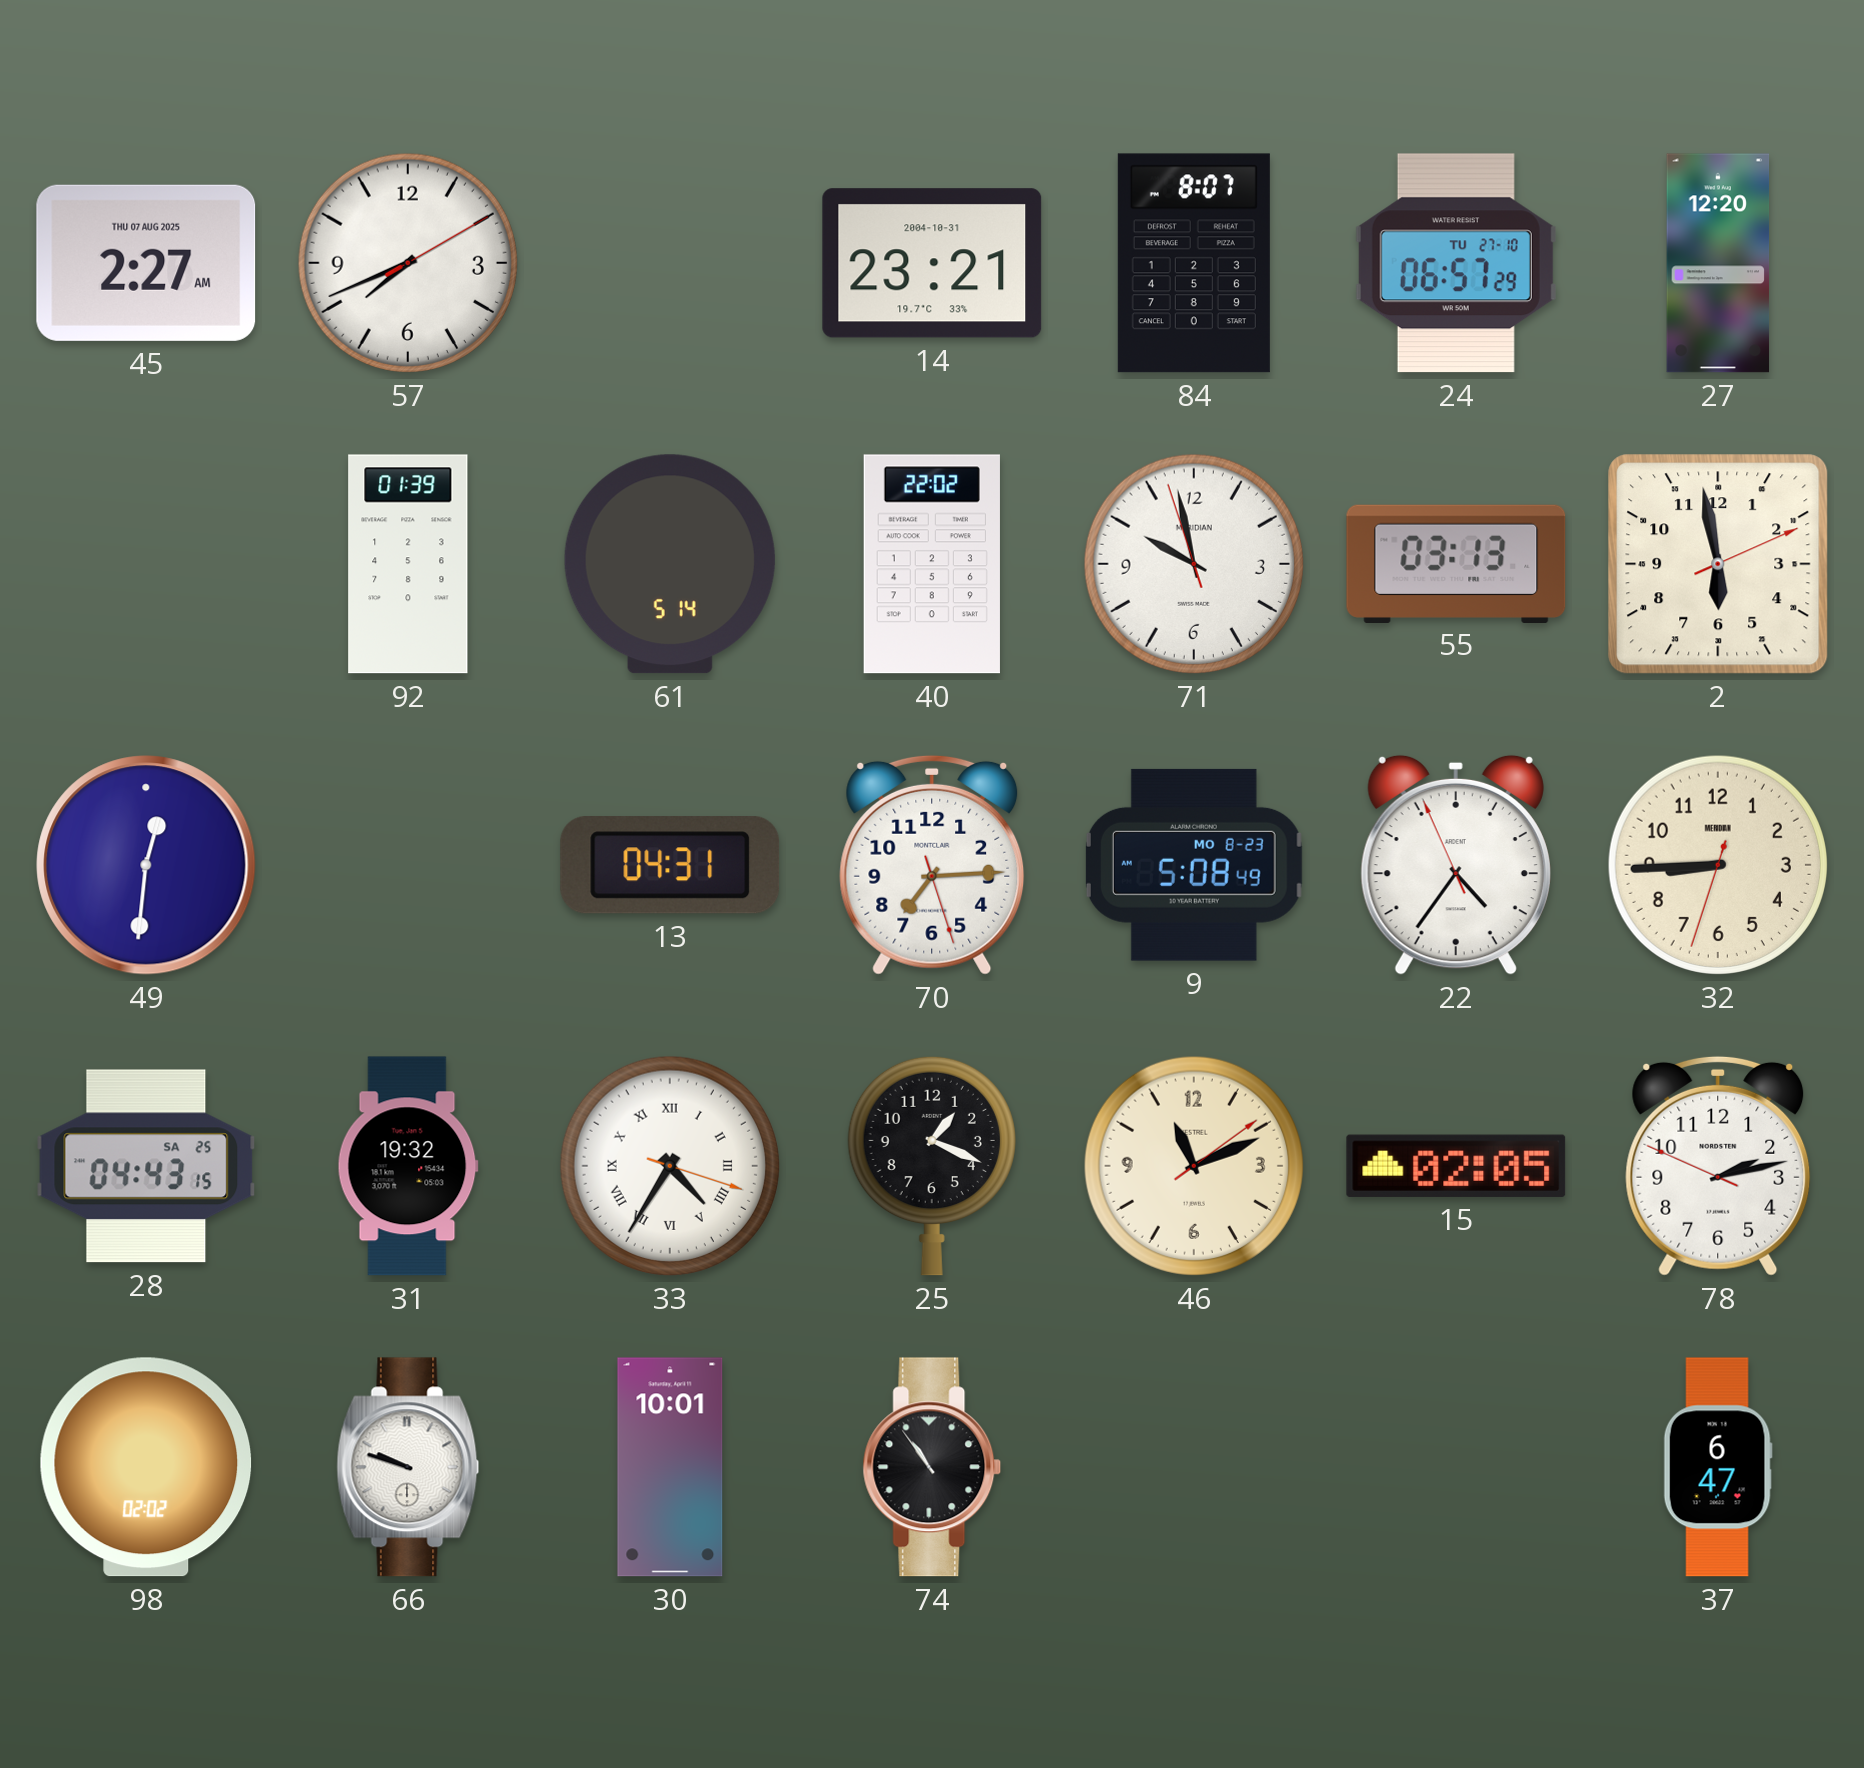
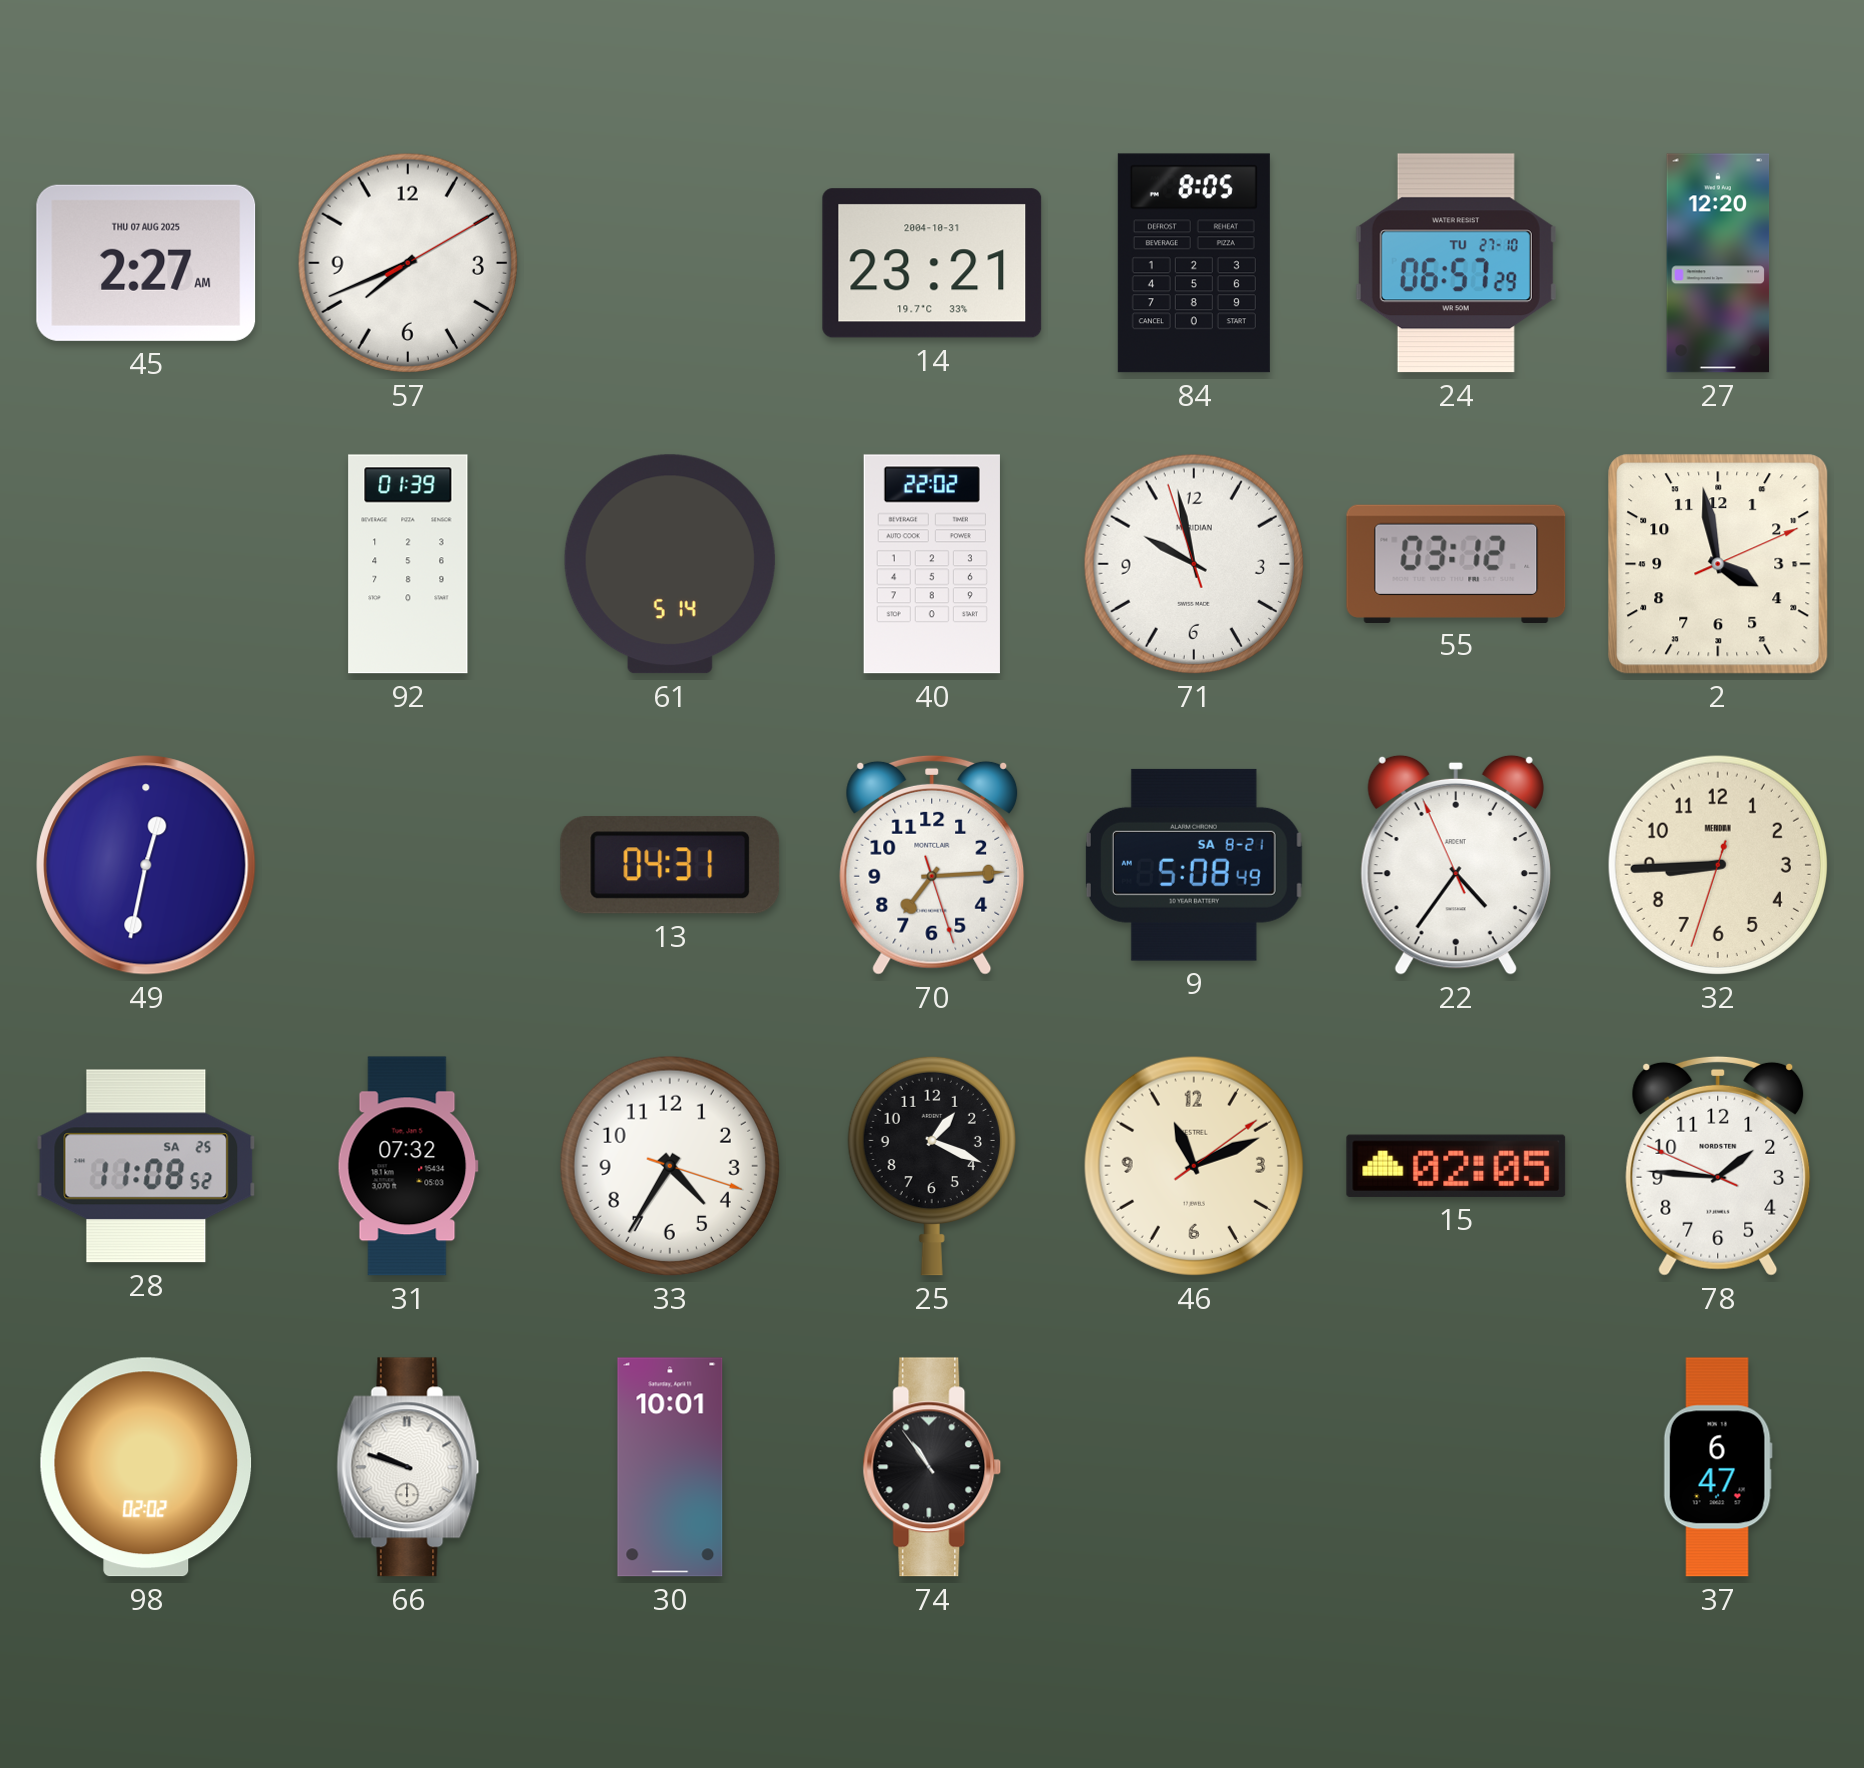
84: 8:07 -> 8:05 (1194, 263)
55: 03:13 -> 03:12 (1456, 563)
2: 5:58 -> 3:58 (1718, 564)
49: 12:31 -> 12:32 (146, 865)
9 date: MO 8-23 -> SA 8-21 (1194, 865)
28: 04:43 -> 11:08 (146, 1166)
31: 19:32 -> 07:32 (408, 1166)
33 numerals: Roman -> Arabic (670, 1166)
78: 2:12 -> 1:45 (1718, 1166)
